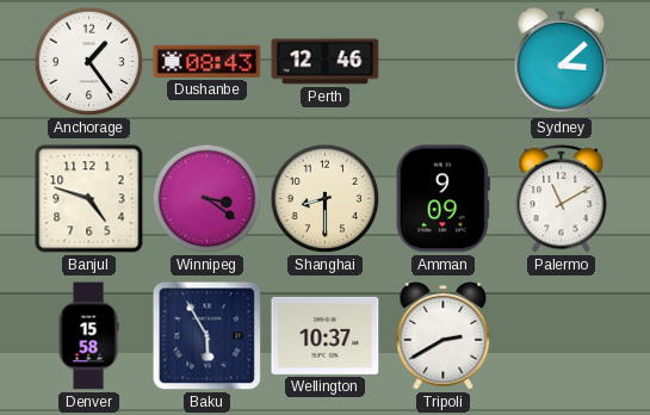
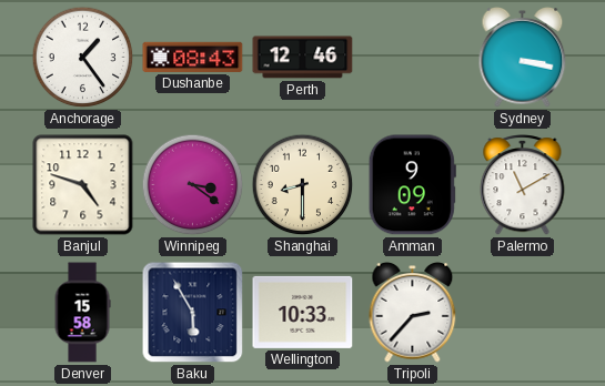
Sydney: 3:08 -> 3:17 (523, 58)
Wellington: 10:37 -> 10:33 (303, 312)
Tripoli: 2:40 -> 2:37 (413, 313)
